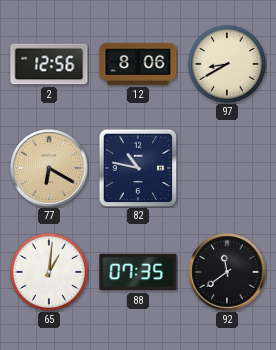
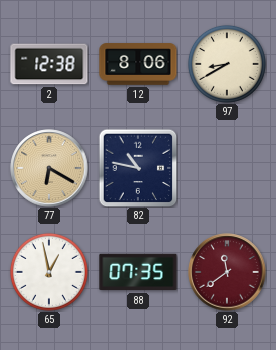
2: 12:56 -> 12:38 (49, 64)
65: 1:01 -> 12:58 (49, 272)
92 dial: black -> burgundy (227, 272)
